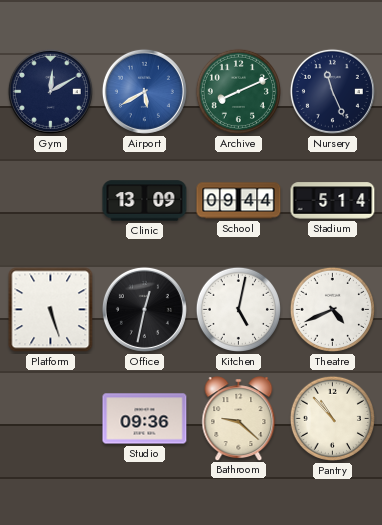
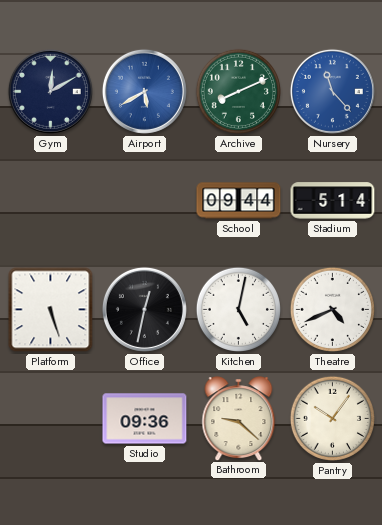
Nursery: 11:26 -> 11:23 (332, 91)
Nursery dial: navy -> blue (332, 91)
Clinic: 13:09 -> none (145, 201)
Pantry: 10:53 -> 10:06 (332, 418)
